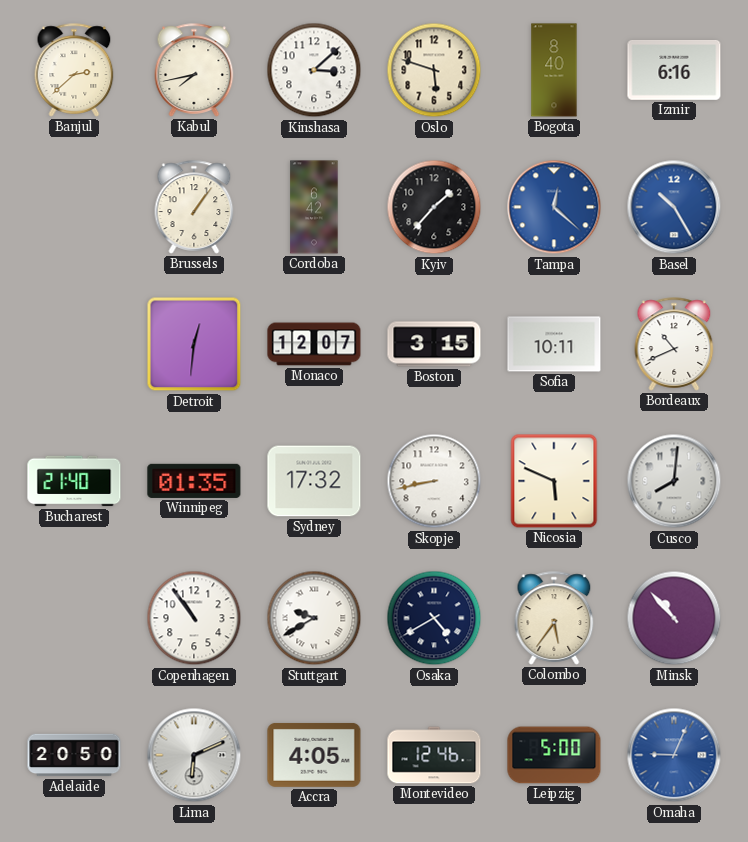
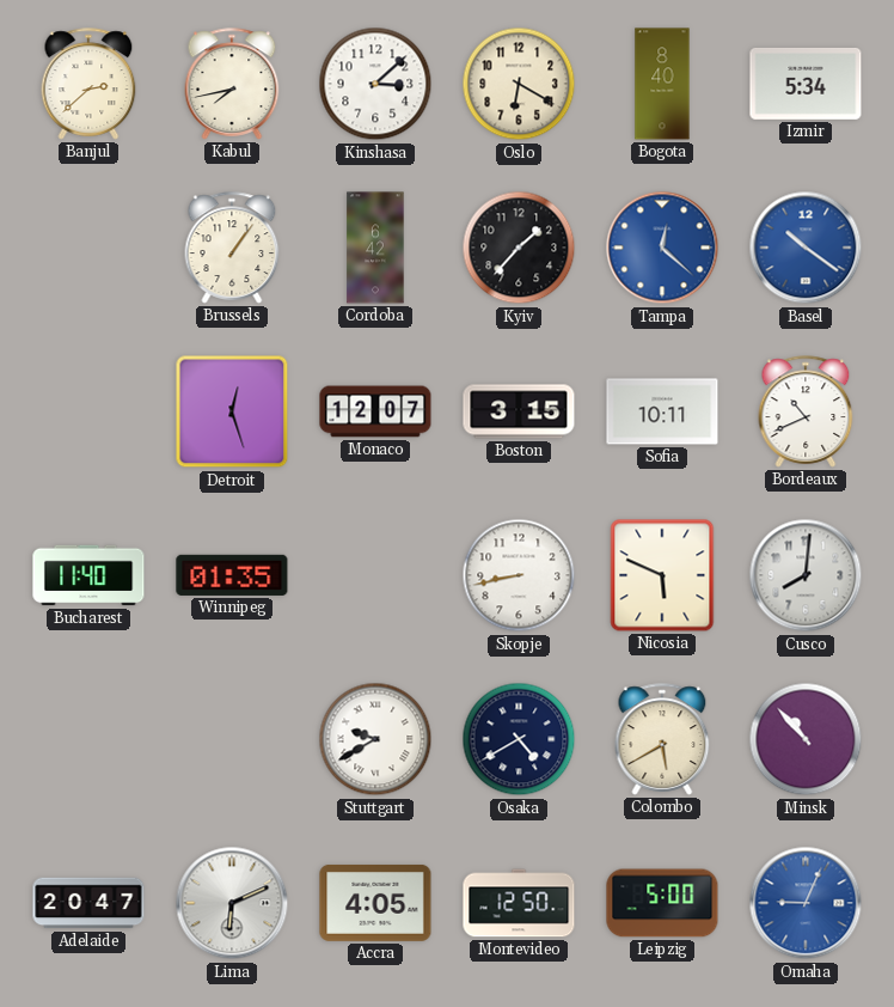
Oslo: 5:48 -> 6:20 (519, 84)
Izmir: 6:16 -> 5:34 (806, 84)
Basel: 10:25 -> 10:21 (806, 248)
Detroit: 12:31 -> 12:27 (232, 411)
Bucharest: 21:40 -> 11:40 (88, 575)
Sydney: 17:32 -> none (314, 481)
Copenhagen: 10:54 -> none (194, 618)
Colombo: 5:36 -> 5:40 (662, 739)
Adelaide: 20:50 -> 20:47 (88, 903)
Montevideo: 12:46 -> 12:50 (519, 903)
